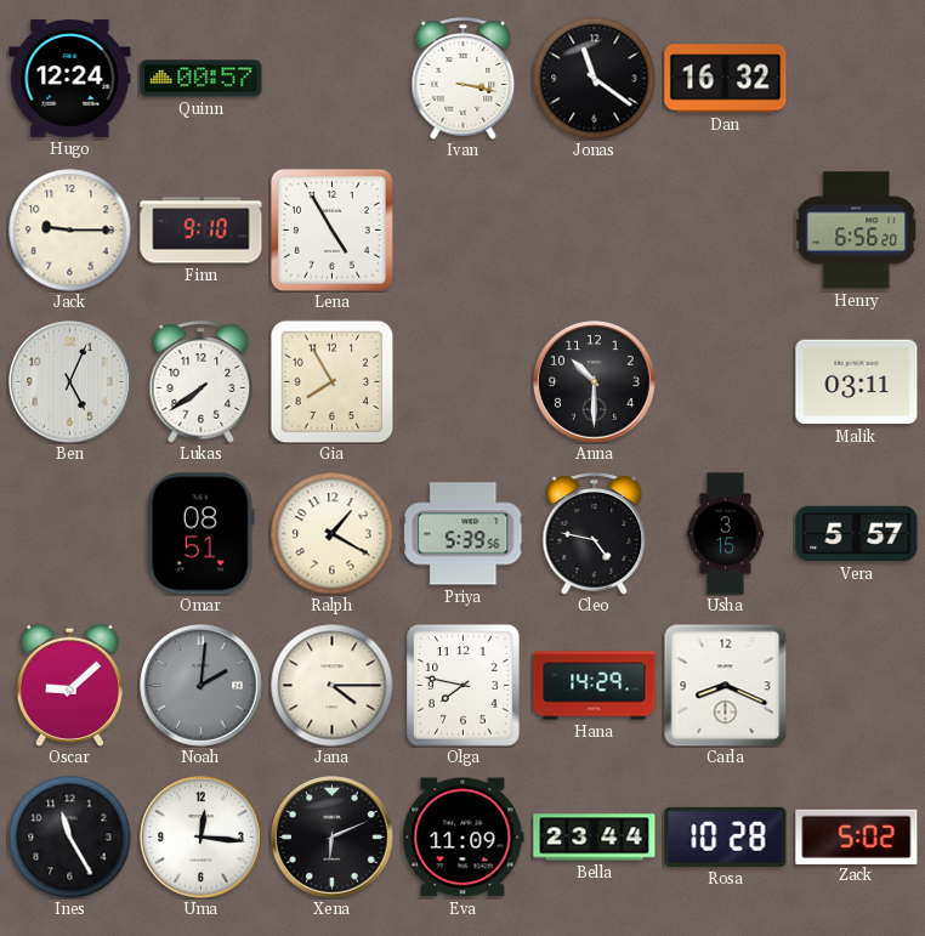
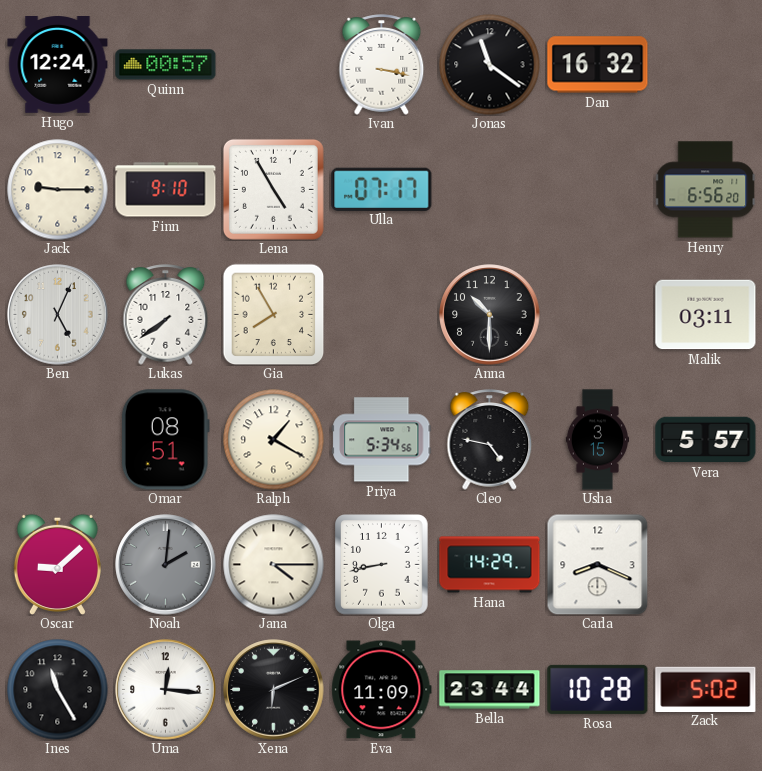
Ulla: none -> 07:17 (382, 189)
Priya: 5:39 -> 5:34 (382, 440)
Olga: 7:47 -> 8:43 (382, 565)
